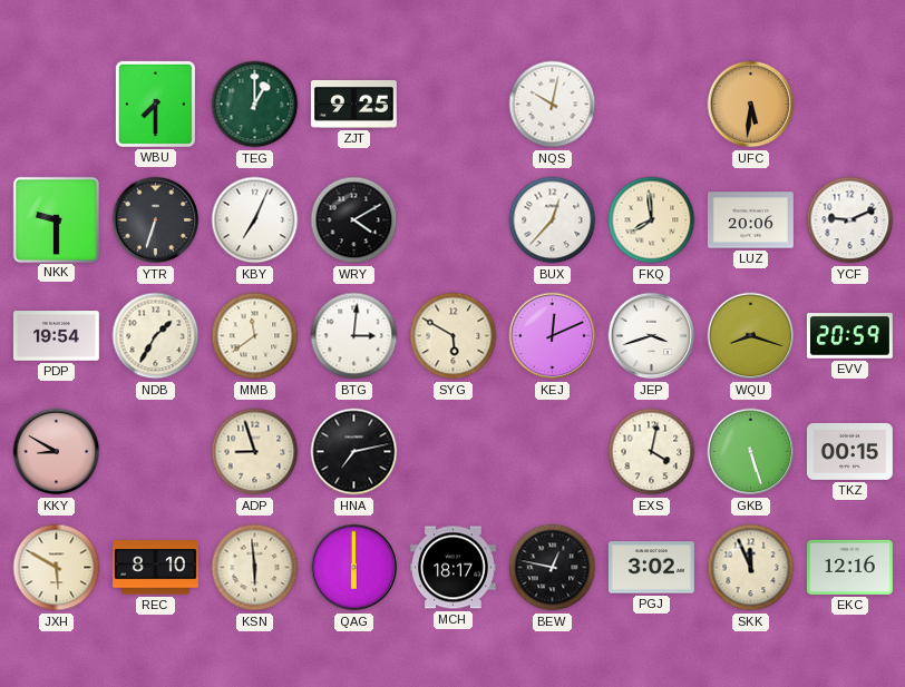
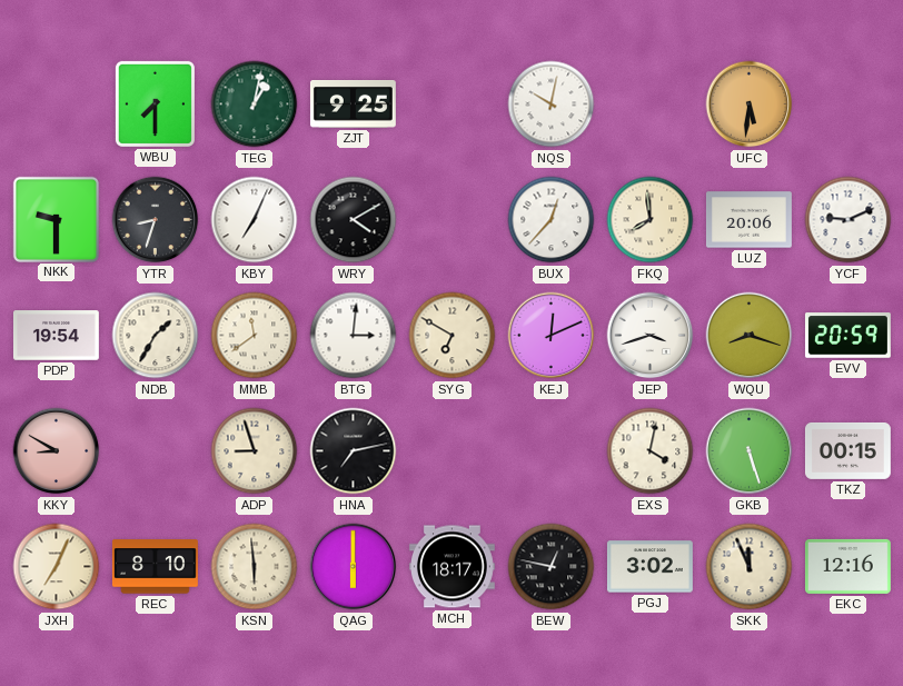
TEG: 1:00 -> 1:02 (255, 105)
YTR: 6:33 -> 8:33 (156, 220)
SYG: 5:50 -> 6:50 (453, 336)
JXH: 5:50 -> 7:04 (57, 567)
